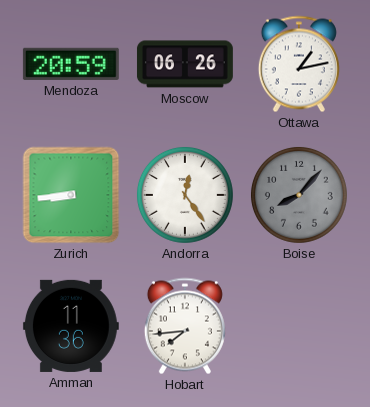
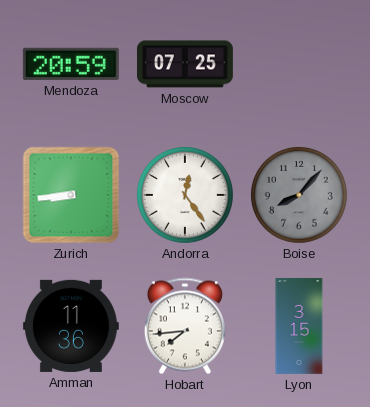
Moscow: 06:26 -> 07:25 (185, 64)
Ottawa: 1:13 -> none (299, 64)
Lyon: none -> 3:15 (299, 326)
